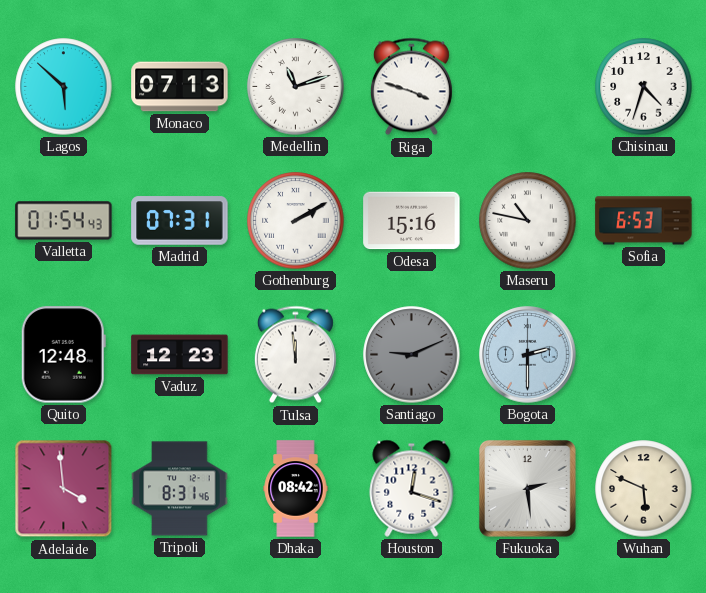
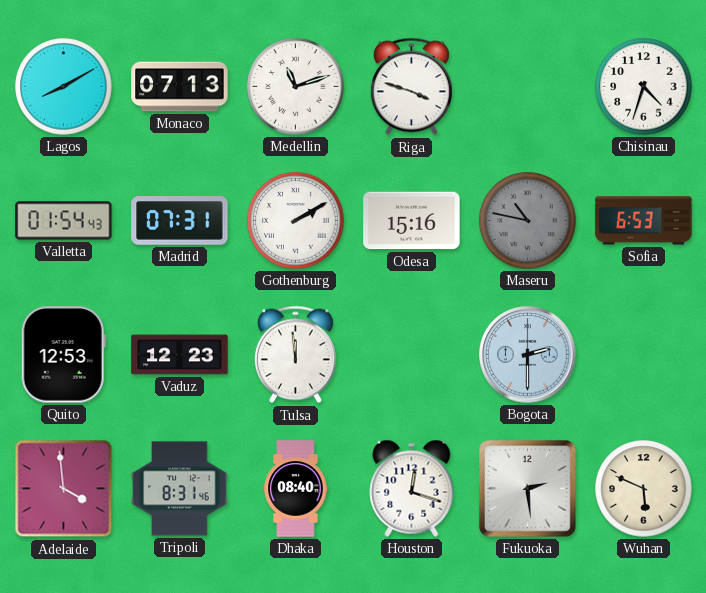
Lagos: 5:52 -> 8:10 (64, 87)
Maseru dial: white -> grey (528, 221)
Quito: 12:48 -> 12:53 (63, 355)
Santiago: 9:11 -> none (412, 355)
Dhaka: 08:42 -> 08:40 (296, 489)
